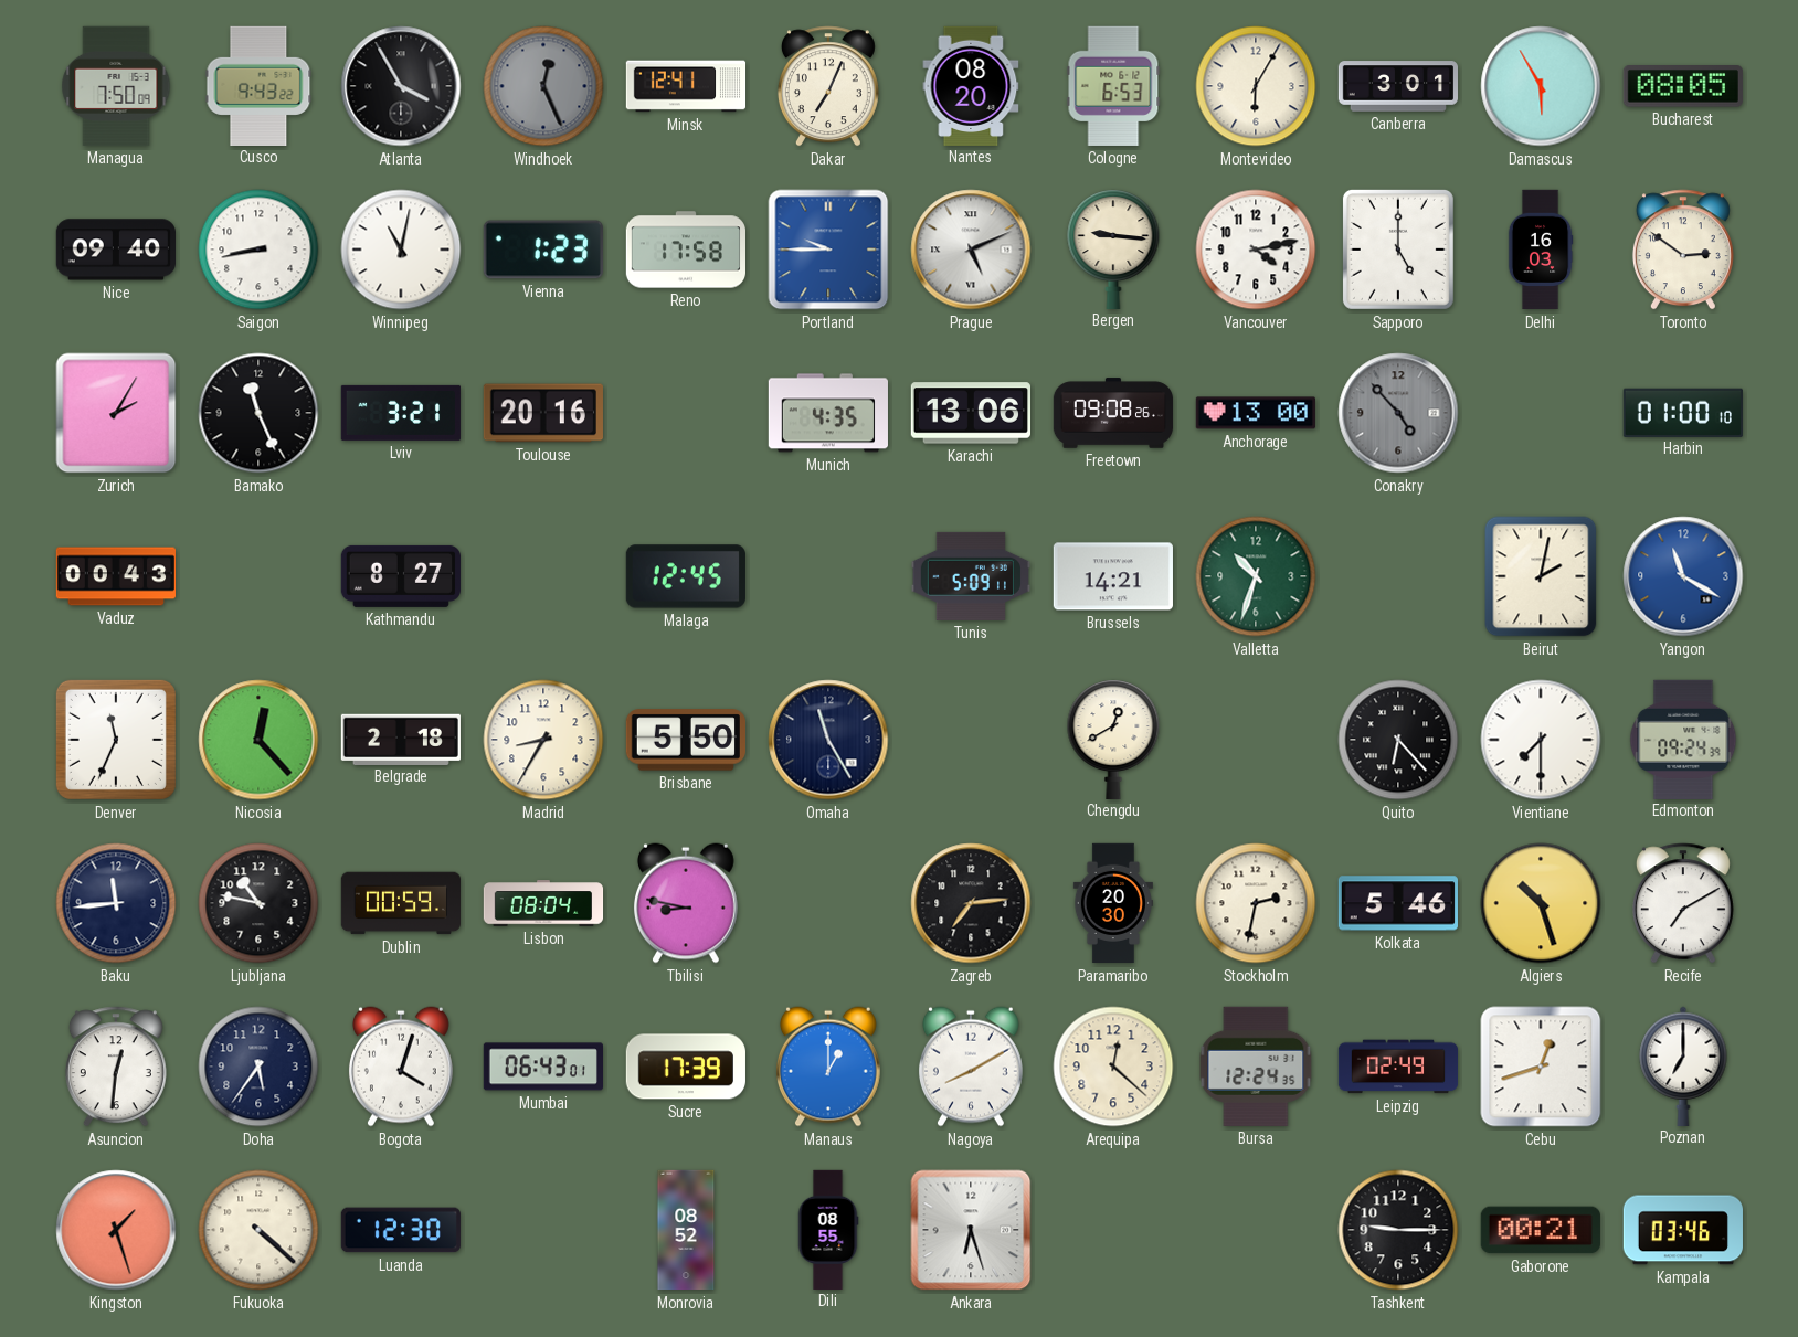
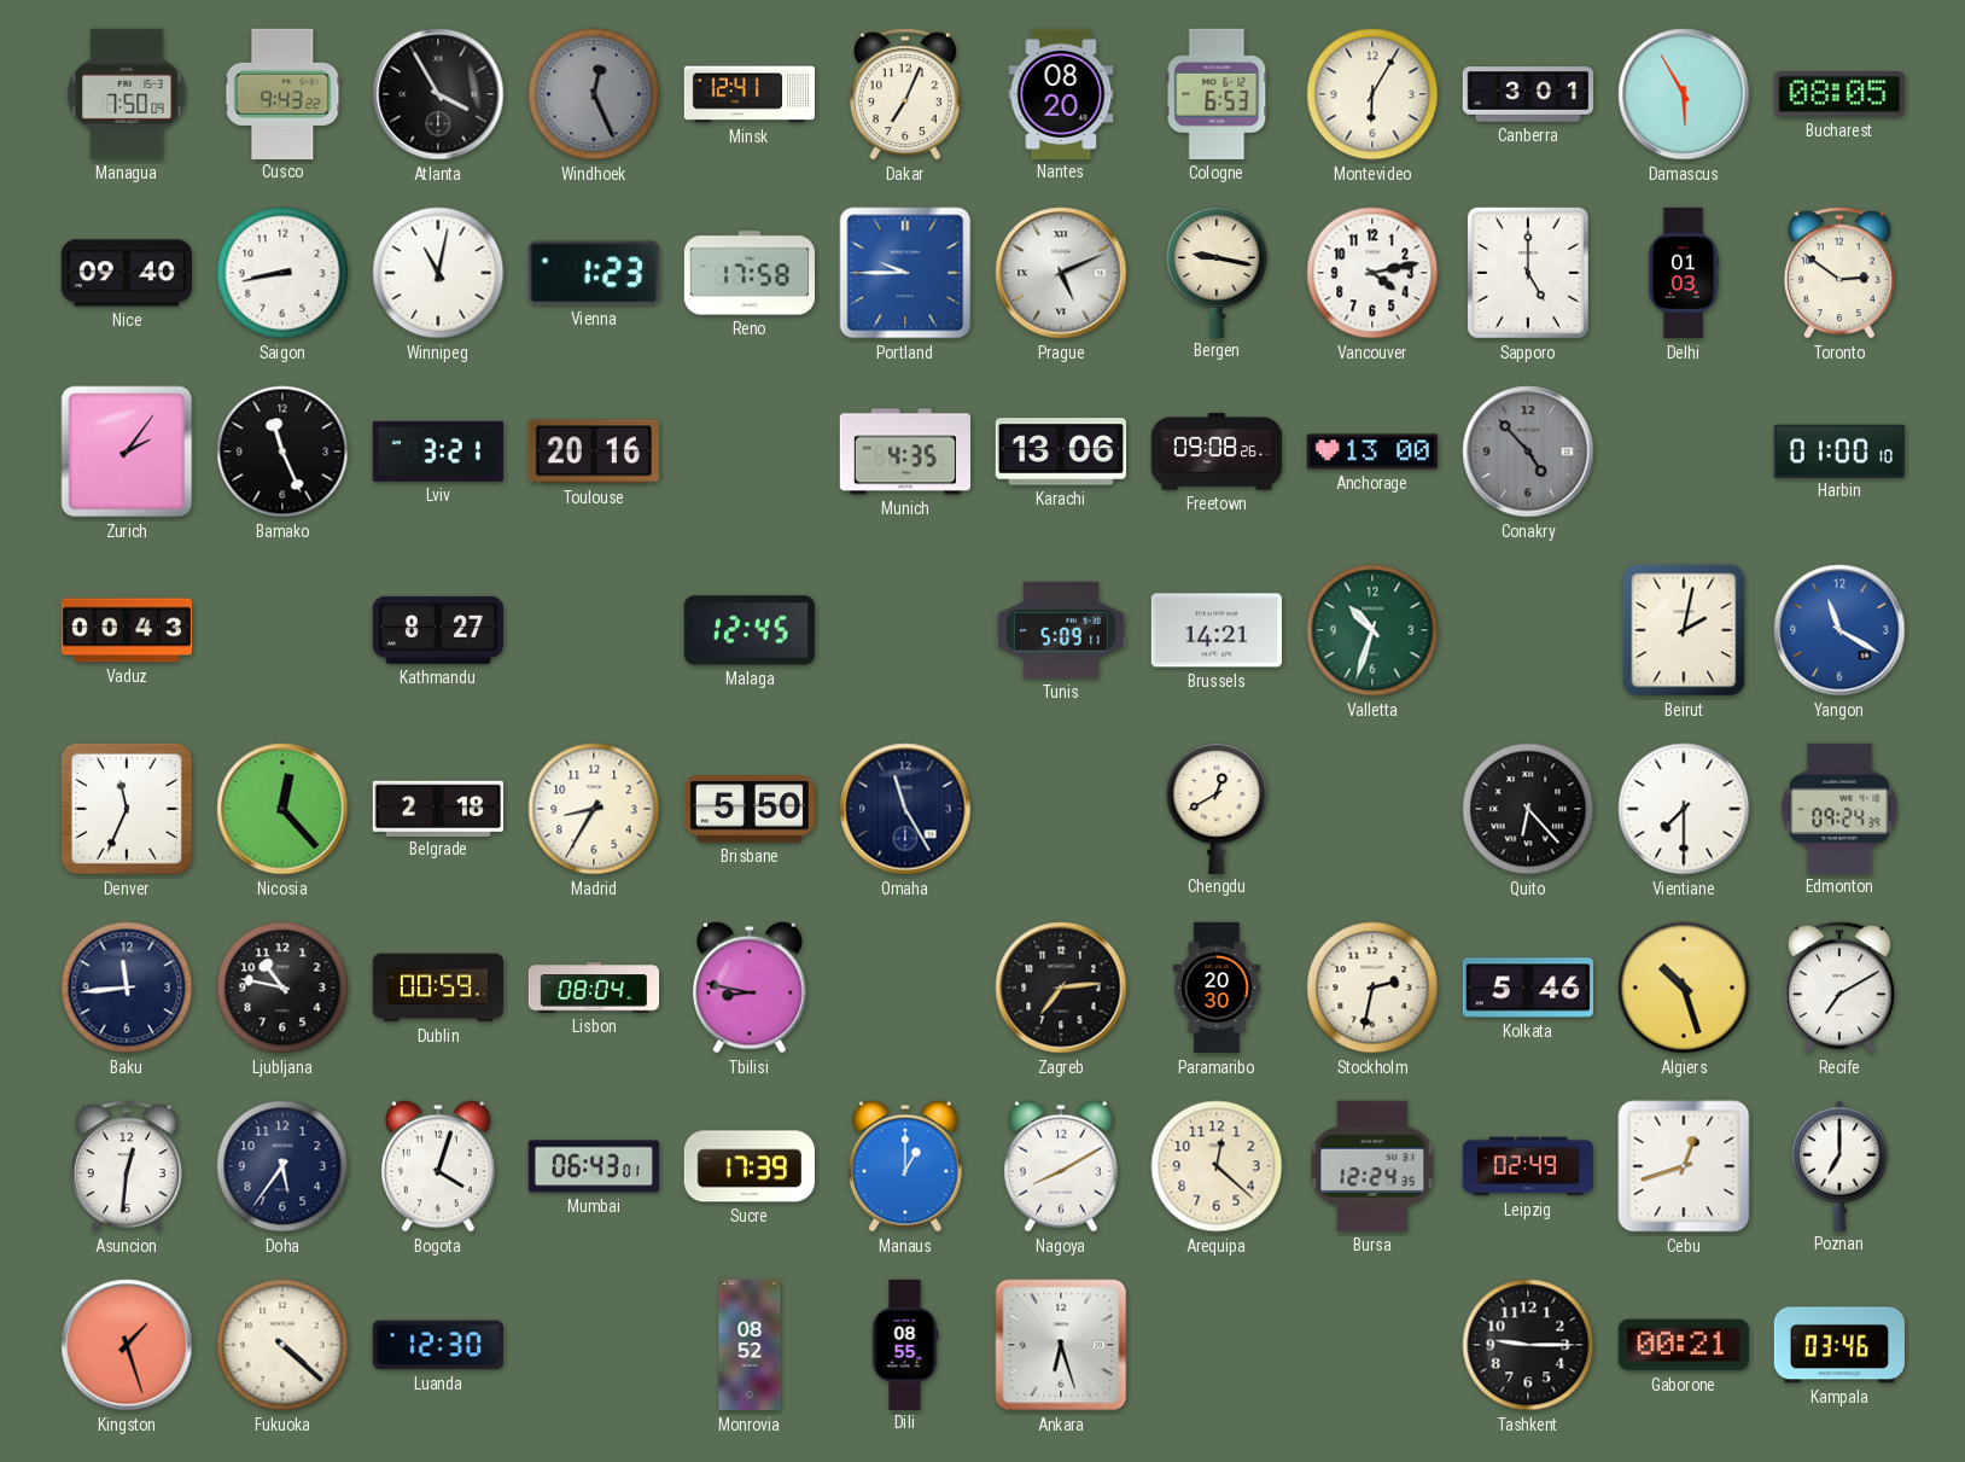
Bergen: 9:16 -> 9:17 (1217, 272)
Delhi: 16:03 -> 01:03 (1684, 273)
Zurich: 2:05 -> 2:06 (127, 452)
